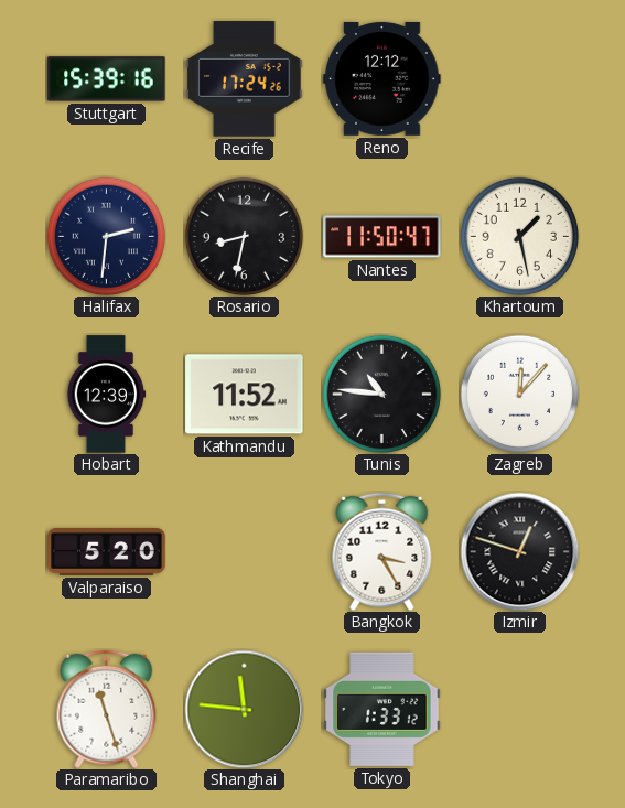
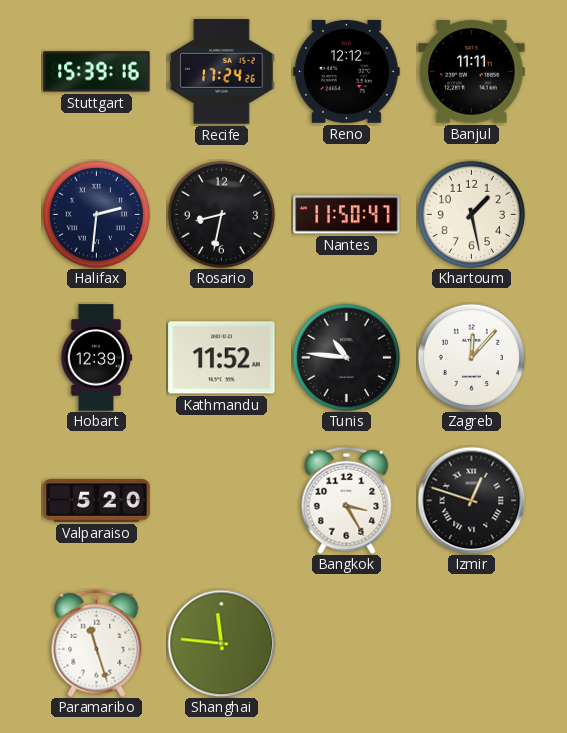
Banjul: none -> 11:11 (472, 72)
Tokyo: 1:33 -> none (382, 709)
